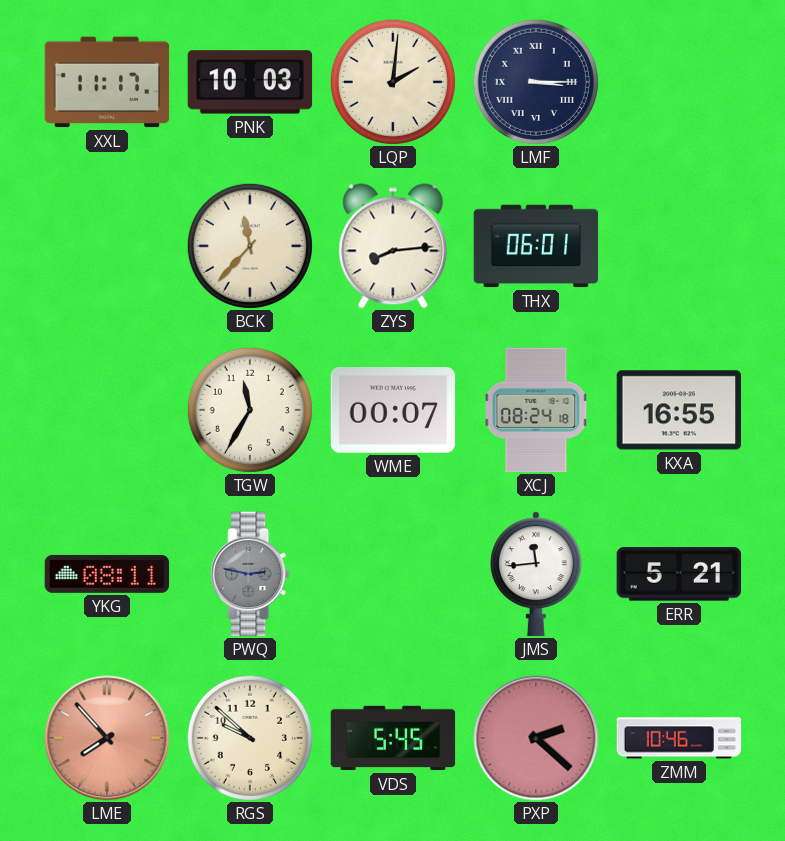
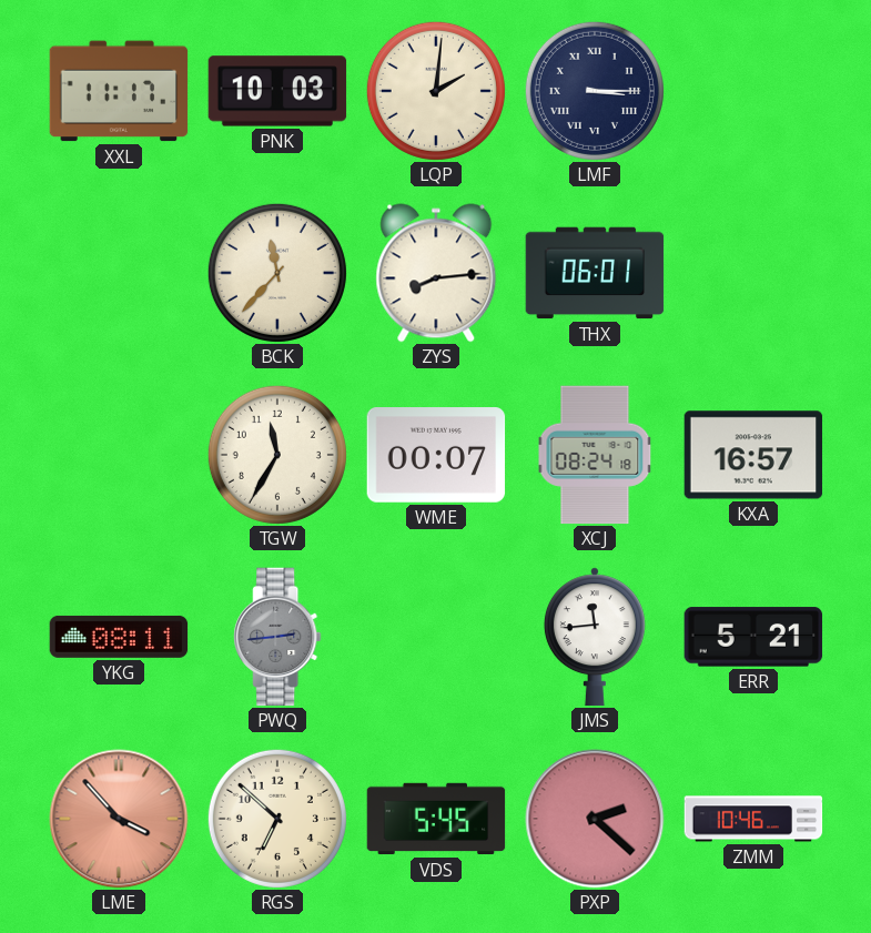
KXA: 16:55 -> 16:57 (753, 455)
PWQ: 2:47 -> 2:44 (277, 637)
LME: 7:53 -> 3:53 (119, 819)
RGS: 9:52 -> 6:52 (277, 819)
